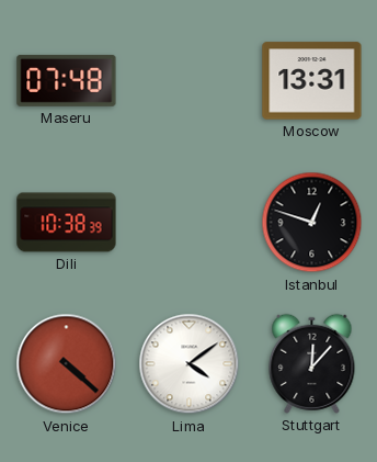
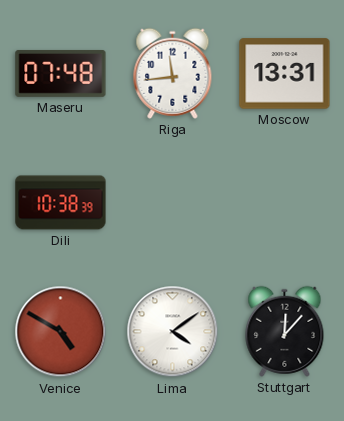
Riga: none -> 11:44 (173, 73)
Istanbul: 12:48 -> none (312, 223)
Venice: 4:22 -> 4:50 (61, 332)
